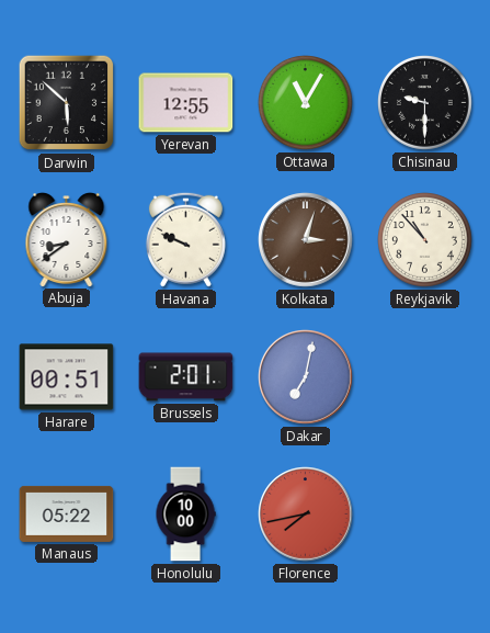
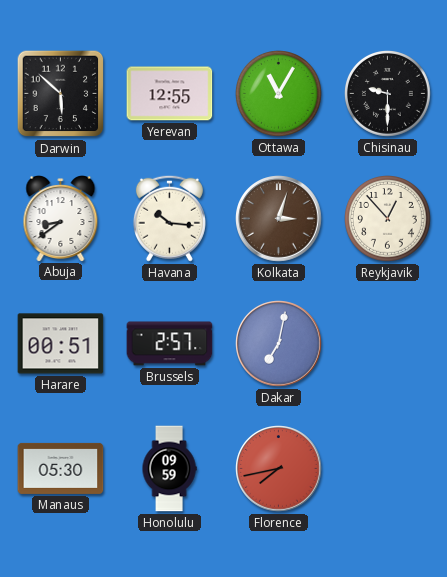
Havana: 9:49 -> 10:16 (169, 218)
Reykjavik: 10:53 -> 12:53 (388, 219)
Brussels: 2:01 -> 2:57 (170, 344)
Manaus: 05:22 -> 05:30 (61, 468)
Honolulu: 10:00 -> 09:59 (169, 469)
